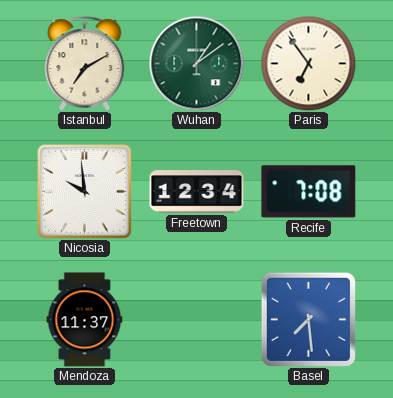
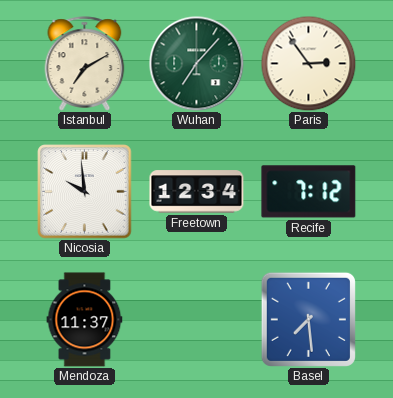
Wuhan: 1:09 -> 7:07 (196, 63)
Paris: 6:54 -> 2:54 (308, 63)
Recife: 7:08 -> 7:12 (309, 192)
